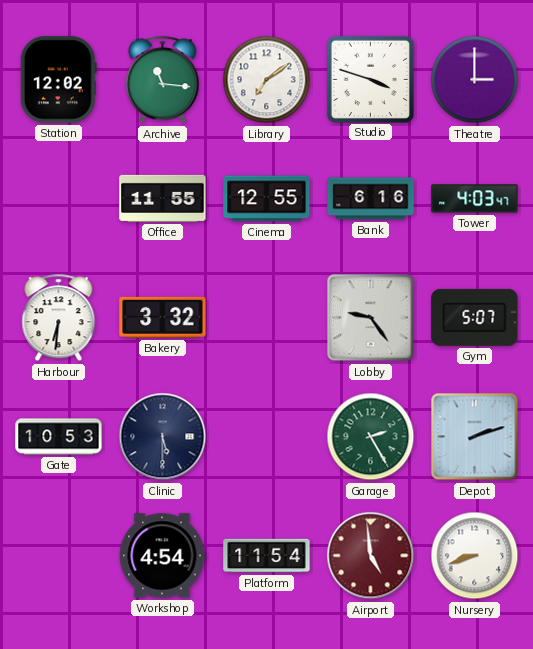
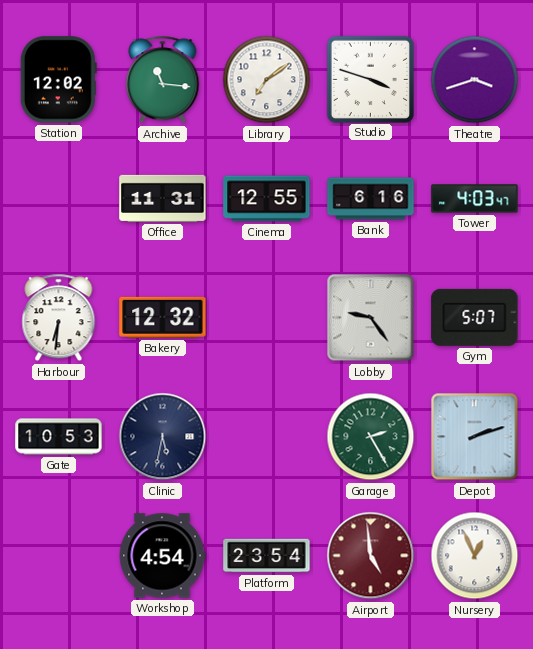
Theatre: 3:00 -> 3:42 (475, 80)
Office: 11:55 -> 11:31 (163, 198)
Bakery: 3:32 -> 12:32 (163, 317)
Clinic: 5:30 -> 5:32 (163, 437)
Platform: 11:54 -> 23:54 (267, 556)
Nursery: 8:42 -> 12:56 (475, 556)
